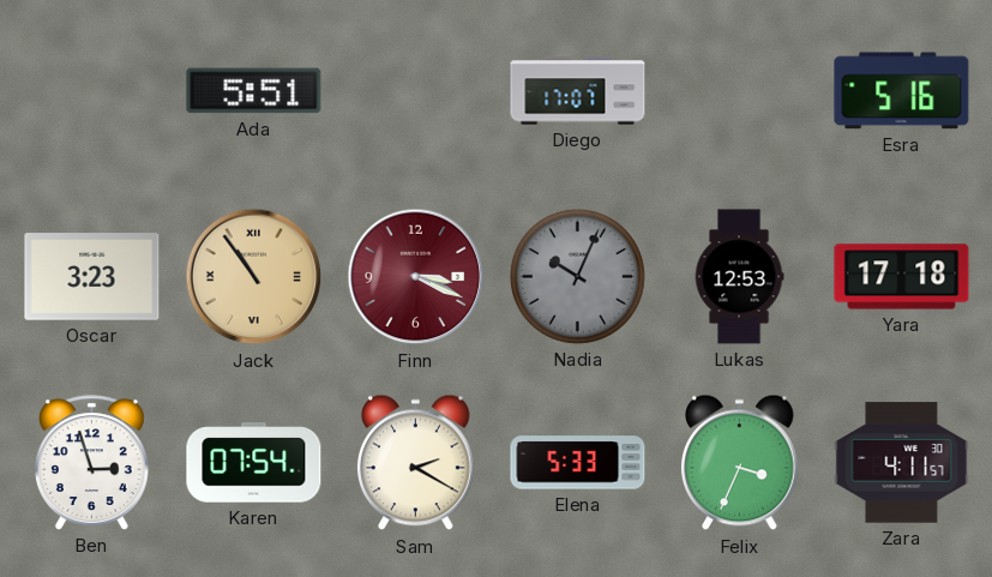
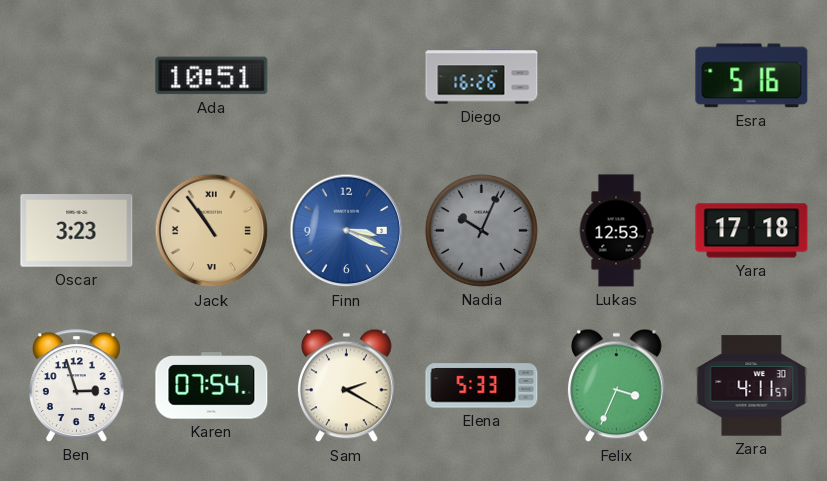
Ada: 5:51 -> 10:51 (212, 76)
Diego: 17:07 -> 16:26 (482, 76)
Finn dial: burgundy -> blue (347, 231)
